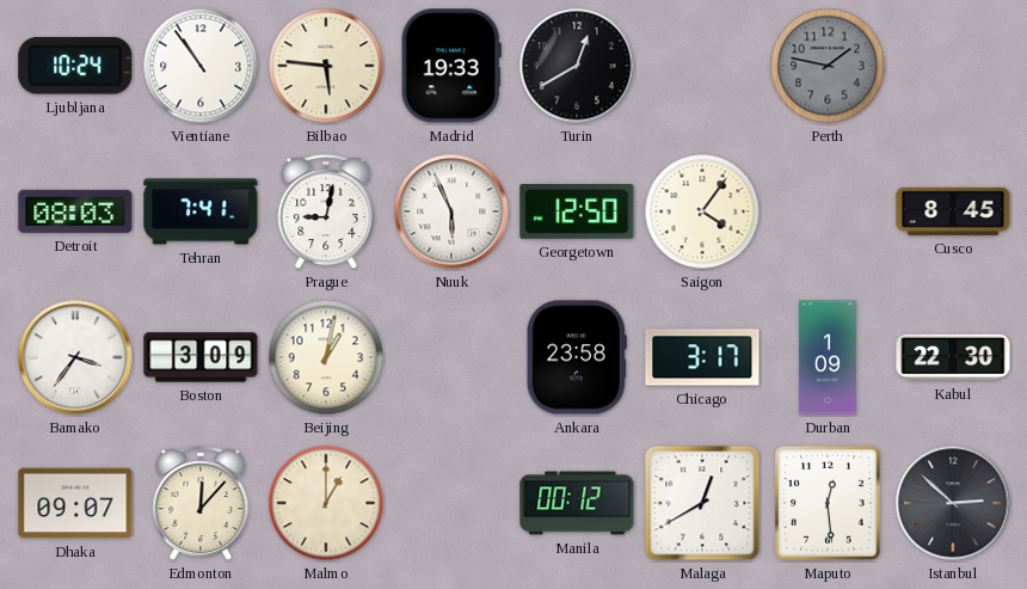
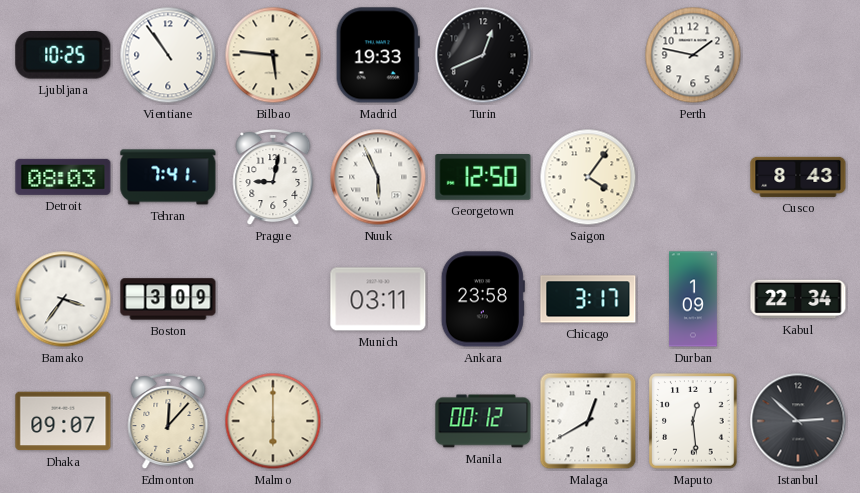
Ljubljana: 10:24 -> 10:25 (63, 55)
Turin: 12:40 -> 12:41 (483, 55)
Perth dial: grey -> white (693, 55)
Cusco: 8:45 -> 8:43 (798, 177)
Beijing: 1:02 -> none (326, 357)
Munich: none -> 03:11 (378, 299)
Kabul: 22:30 -> 22:34 (798, 299)
Malmo: 1:00 -> 6:00 (273, 421)
